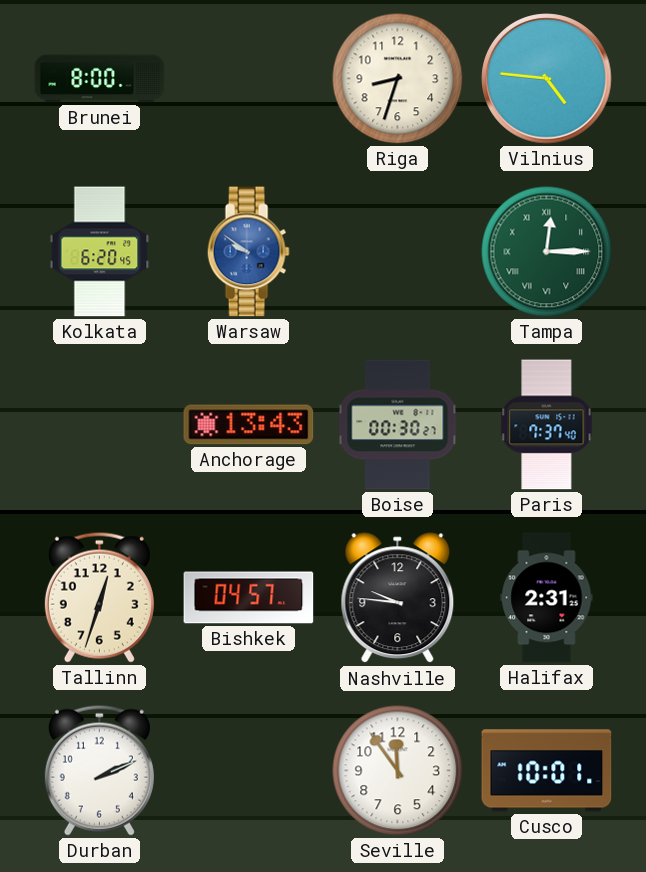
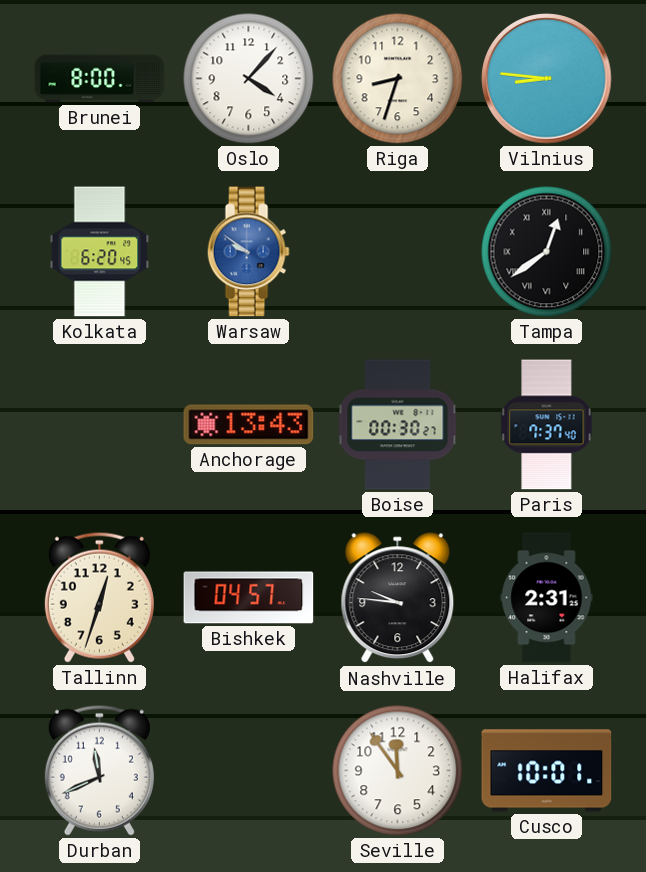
Oslo: none -> 4:07 (249, 79)
Vilnius: 4:46 -> 8:46 (547, 79)
Tampa: 12:15 -> 12:39 (547, 252)
Tampa dial: green -> black (547, 252)
Durban: 2:11 -> 11:41 (99, 770)
